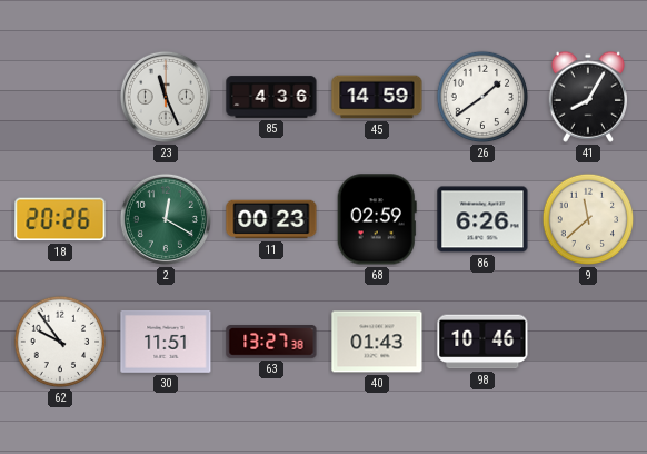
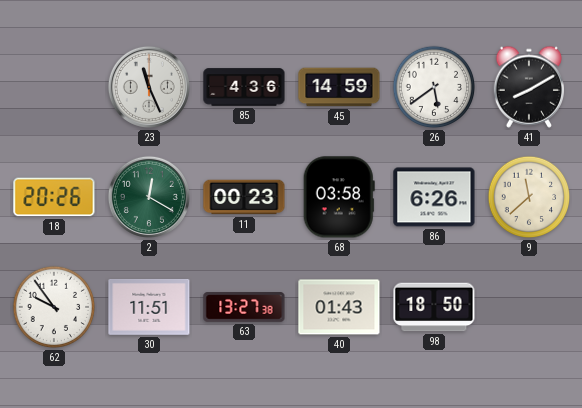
26: 1:39 -> 5:39 (434, 87)
41: 8:05 -> 8:10 (528, 87)
68: 02:59 -> 03:58 (339, 197)
98: 10:46 -> 18:50 (434, 307)
